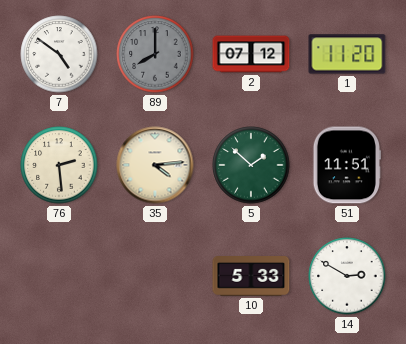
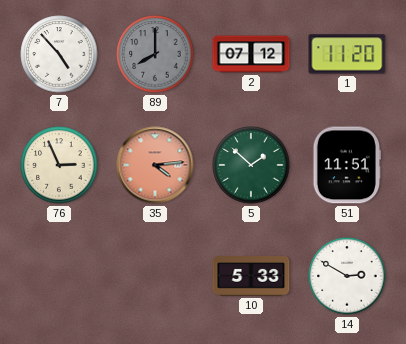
7: 4:51 -> 4:53 (59, 54)
76: 2:29 -> 2:56 (59, 165)
35 dial: cream -> salmon (155, 165)
